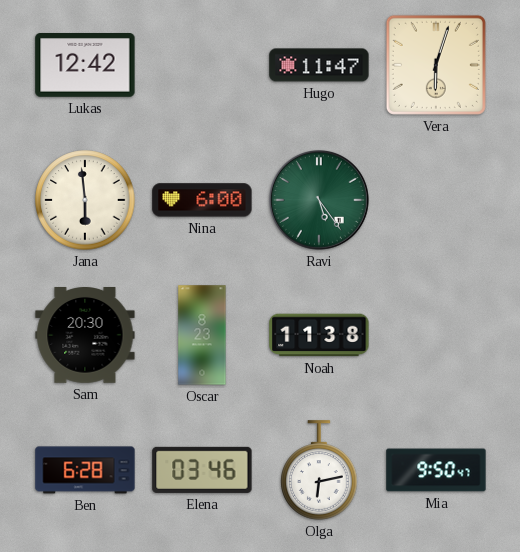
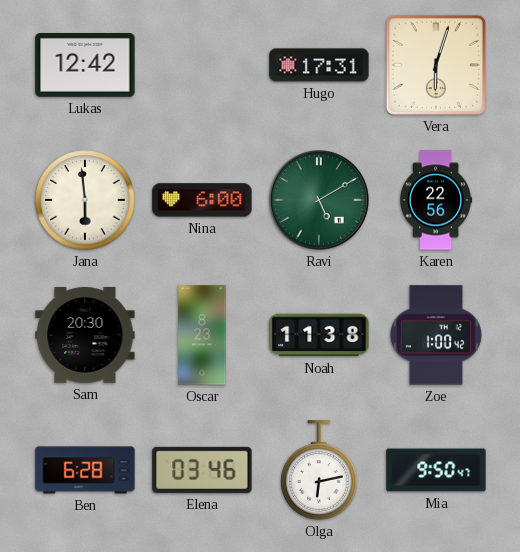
Hugo: 11:47 -> 17:31 (319, 65)
Ravi: 5:24 -> 5:10 (319, 200)
Karen: none -> 22:56 (437, 200)
Zoe: none -> 1:00 (436, 335)
